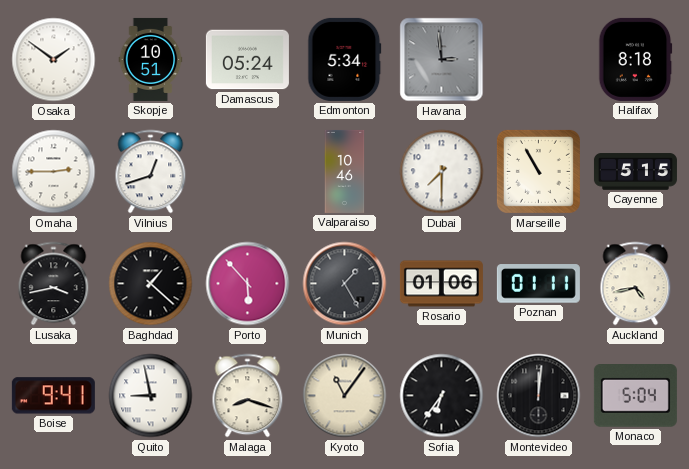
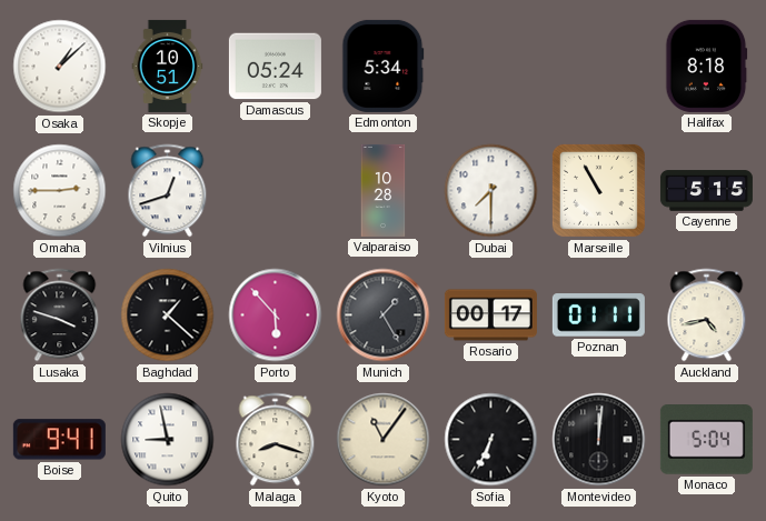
Osaka: 1:51 -> 1:08 (60, 67)
Havana: 2:59 -> none (442, 60)
Valparaiso: 10:46 -> 10:28 (384, 190)
Lusaka: 3:43 -> 3:48 (60, 315)
Rosario: 01:06 -> 00:17 (490, 315)
Sofia: 6:36 -> 6:34 (491, 440)
